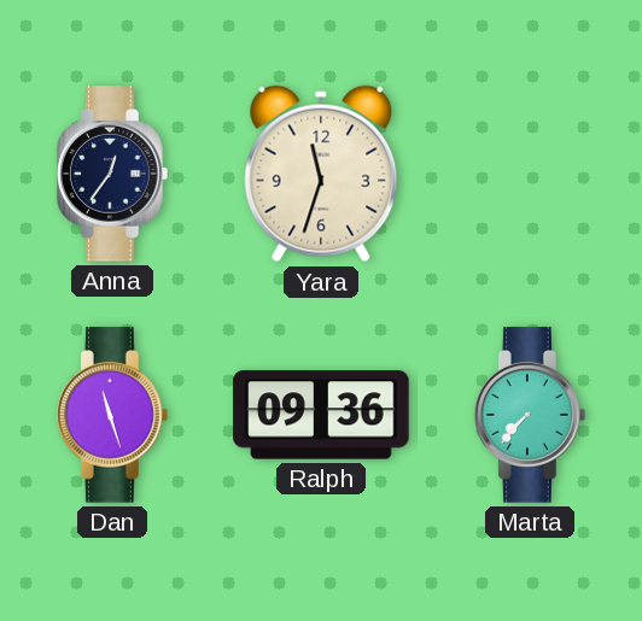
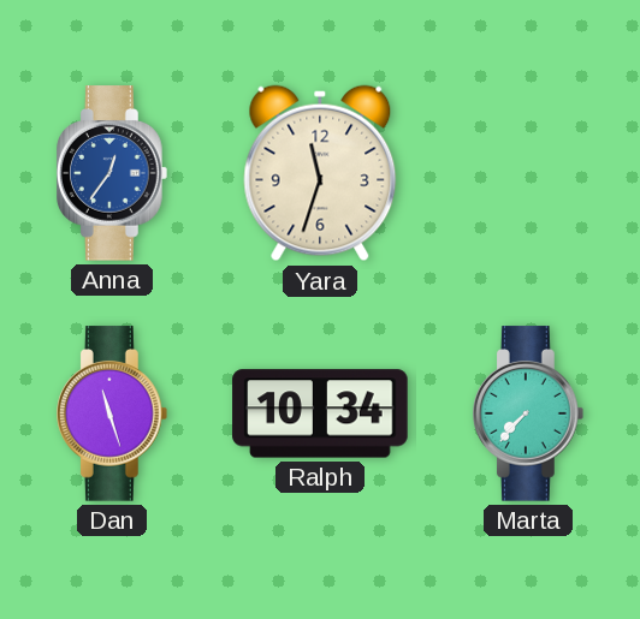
Anna dial: navy -> blue (113, 173)
Ralph: 09:36 -> 10:34 (320, 413)
